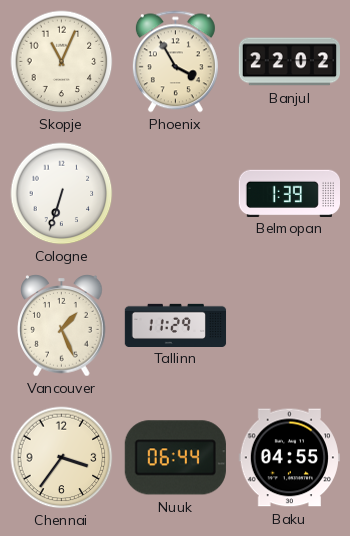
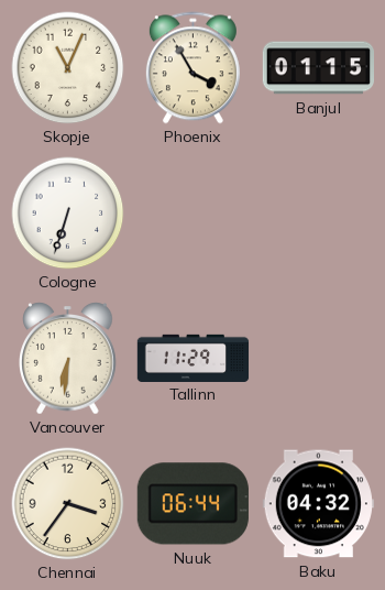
Banjul: 22:02 -> 01:15 (318, 68)
Belmopan: 1:39 -> none (289, 193)
Vancouver: 1:26 -> 6:31 (68, 359)
Baku: 04:55 -> 04:32 (318, 504)
